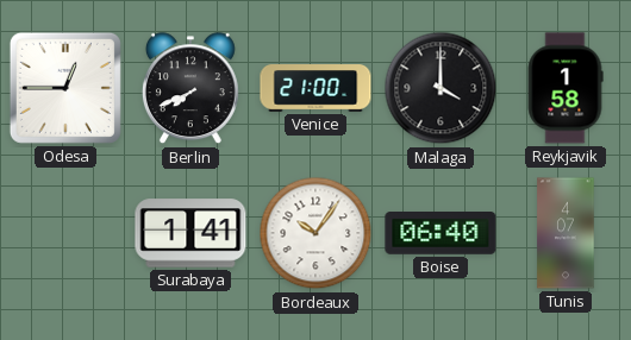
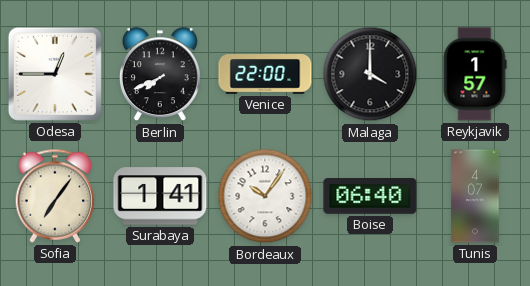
Venice: 21:00 -> 22:00 (265, 74)
Reykjavik: 1:58 -> 1:57 (475, 74)
Sofia: none -> 7:06 (55, 196)
